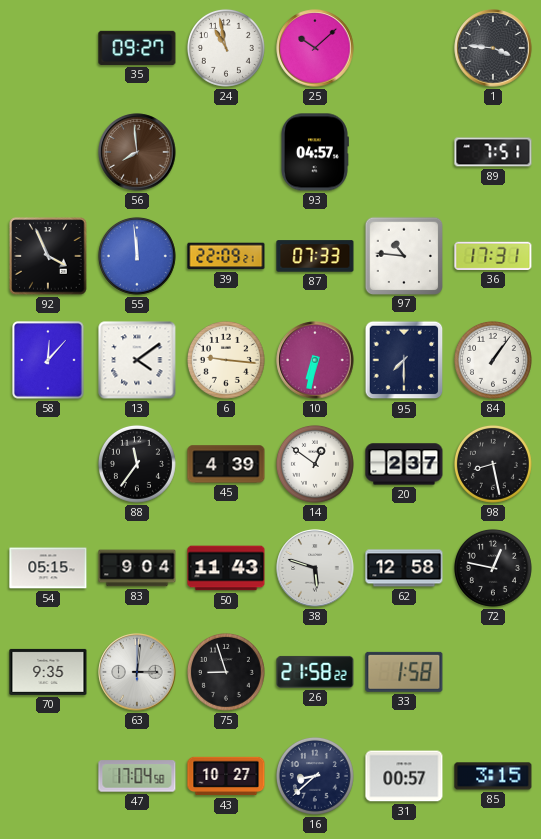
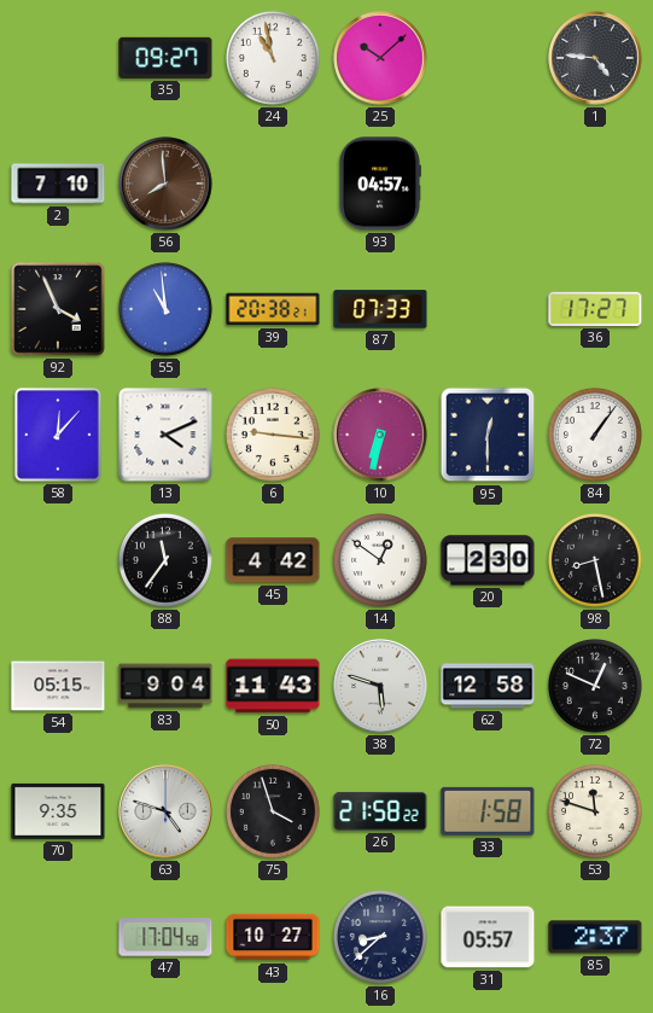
1: 3:46 -> 4:46 (595, 58)
2: none -> 7:10 (58, 184)
89: 7:51 -> none (493, 152)
55: 11:59 -> 10:59 (165, 309)
39: 22:09 -> 20:38 (273, 309)
97: 10:46 -> none (403, 255)
36: 17:31 -> 17:27 (595, 309)
13: 4:09 -> 4:11 (165, 435)
95: 7:30 -> 12:30 (488, 435)
45: 4:39 -> 4:42 (273, 560)
20: 2:37 -> 2:30 (488, 560)
72: 12:47 -> 12:49 (595, 686)
63: 3:01 -> 4:48 (165, 811)
75: 8:57 -> 3:57 (273, 811)
53: none -> 11:48 (595, 811)
31: 00:57 -> 05:57 (488, 937)
85: 3:15 -> 2:37 (595, 937)
